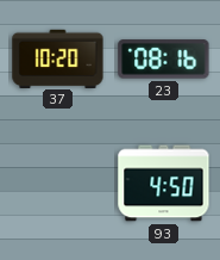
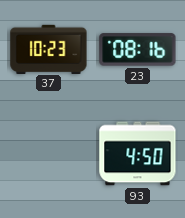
37: 10:20 -> 10:23 (49, 49)
